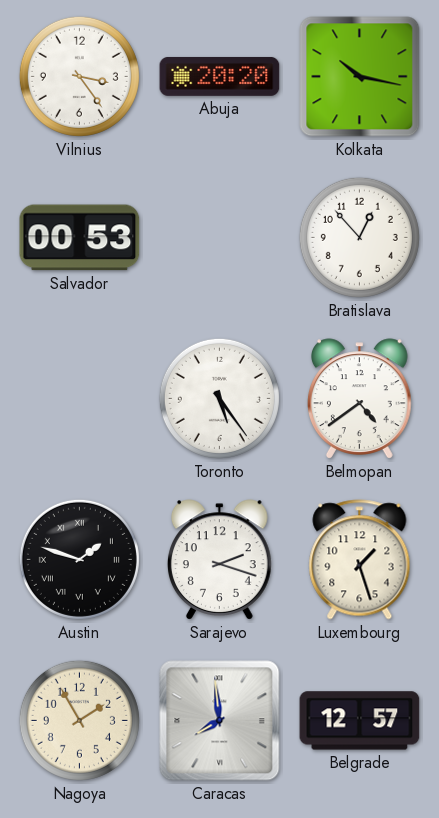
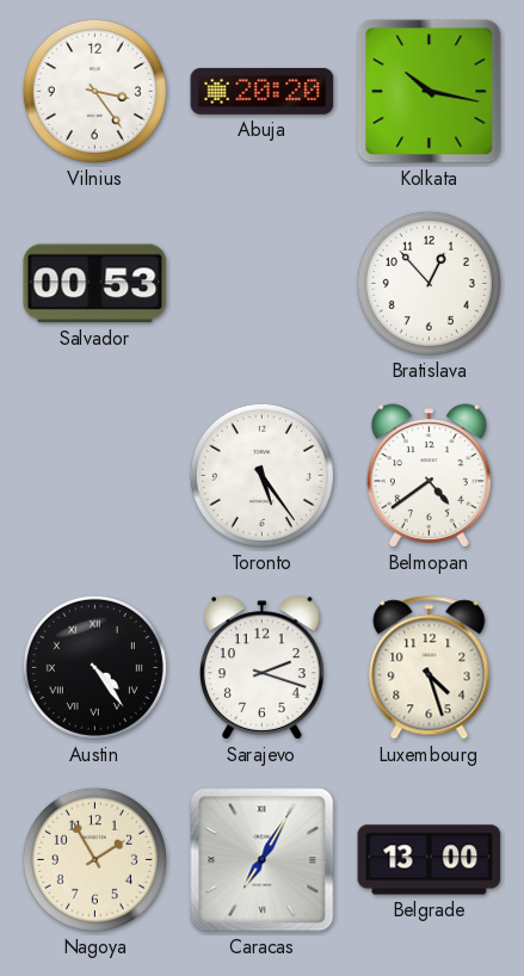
Austin: 1:48 -> 4:24 (94, 667)
Luxembourg: 1:27 -> 4:27 (430, 668)
Caracas: 7:59 -> 7:05 (263, 860)
Belgrade: 12:57 -> 13:00 (430, 860)
